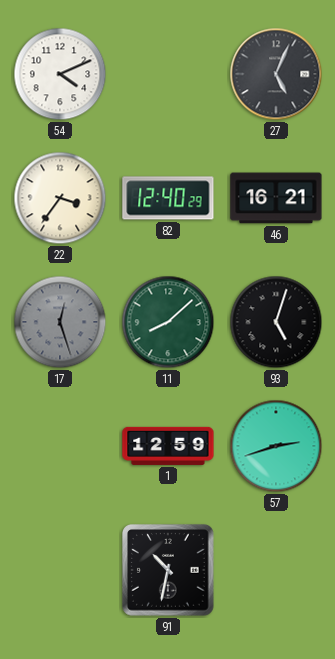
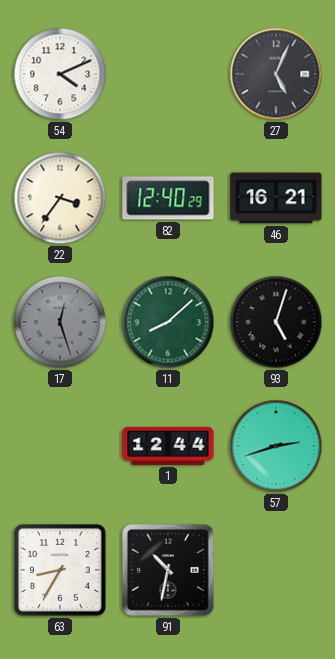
1: 12:59 -> 12:44 (168, 446)
63: none -> 8:35 (61, 571)
